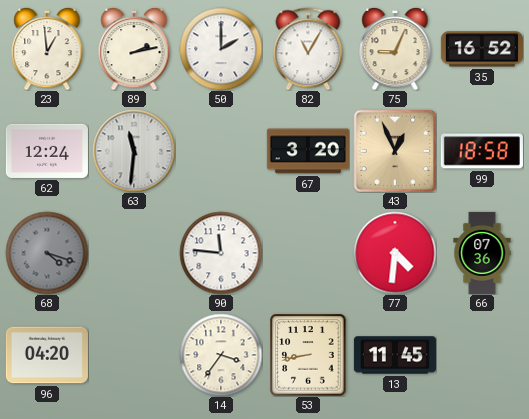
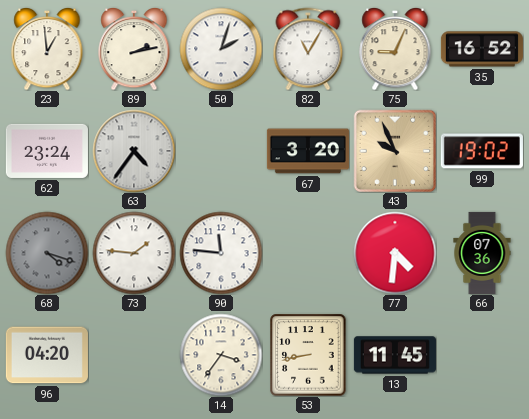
50: 2:00 -> 2:03 (221, 49)
62: 12:24 -> 23:24 (47, 151)
63: 11:31 -> 4:36 (134, 151)
43: 12:56 -> 9:56 (395, 151)
99: 18:58 -> 19:02 (482, 151)
73: none -> 1:46 (134, 253)
